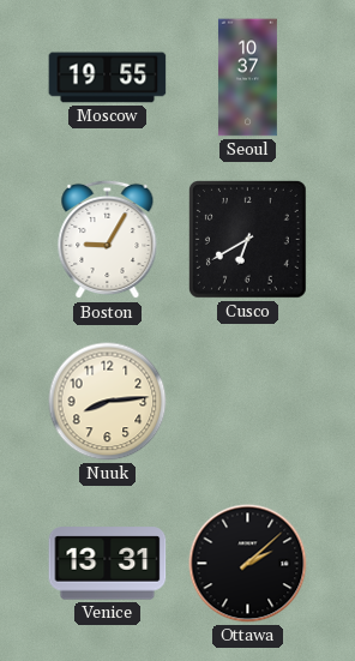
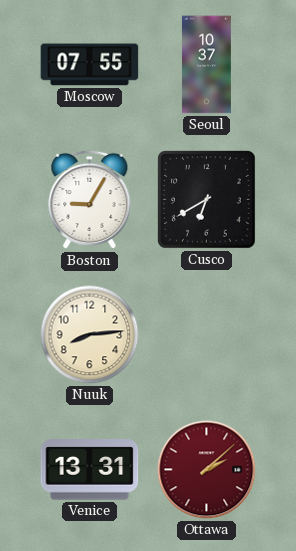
Moscow: 19:55 -> 07:55 (90, 65)
Ottawa dial: black -> burgundy (207, 470)
